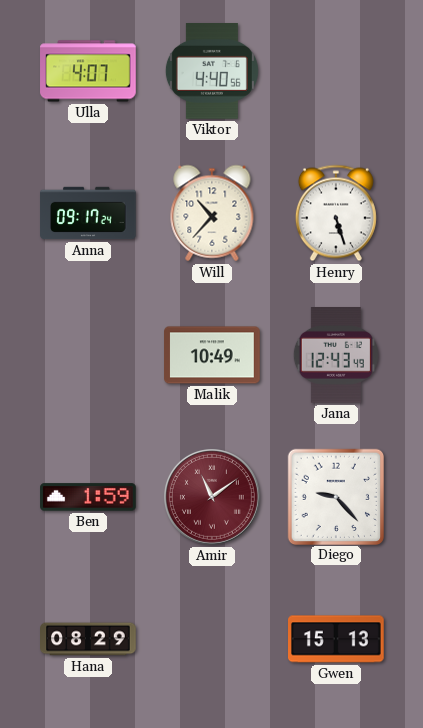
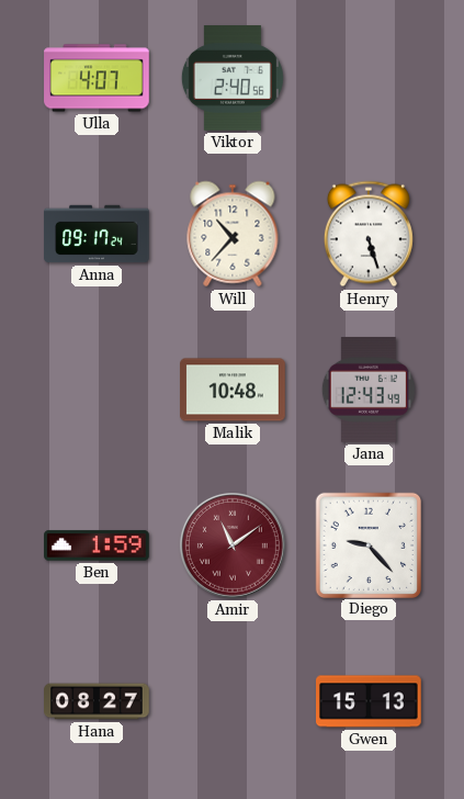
Viktor: 4:40 -> 2:40 (233, 79)
Malik: 10:49 -> 10:48 (233, 390)
Hana: 08:29 -> 08:27 (97, 701)
